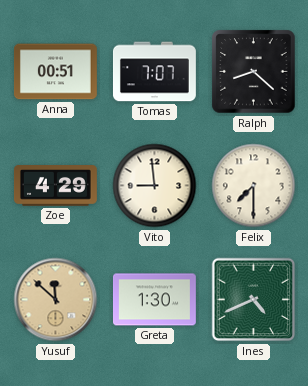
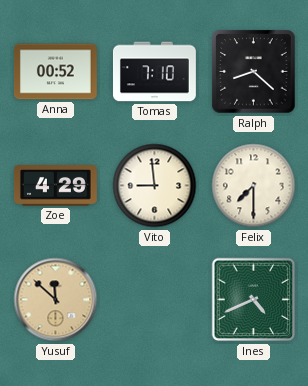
Anna: 00:51 -> 00:52 (55, 72)
Tomas: 7:07 -> 7:10 (154, 72)
Greta: 1:30 -> none (154, 300)
